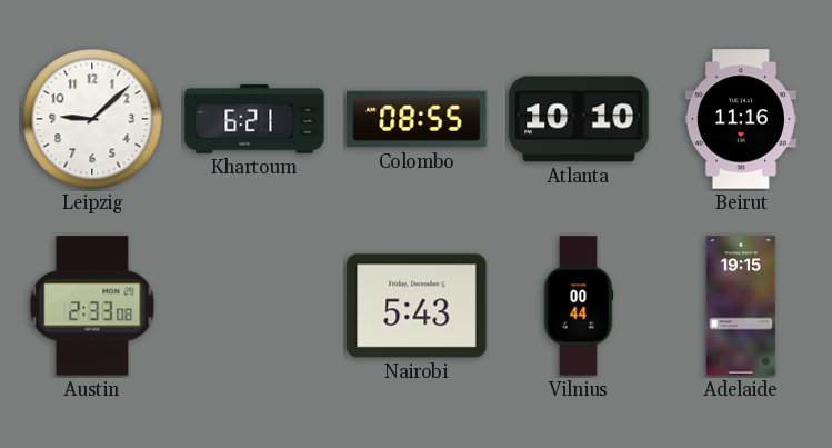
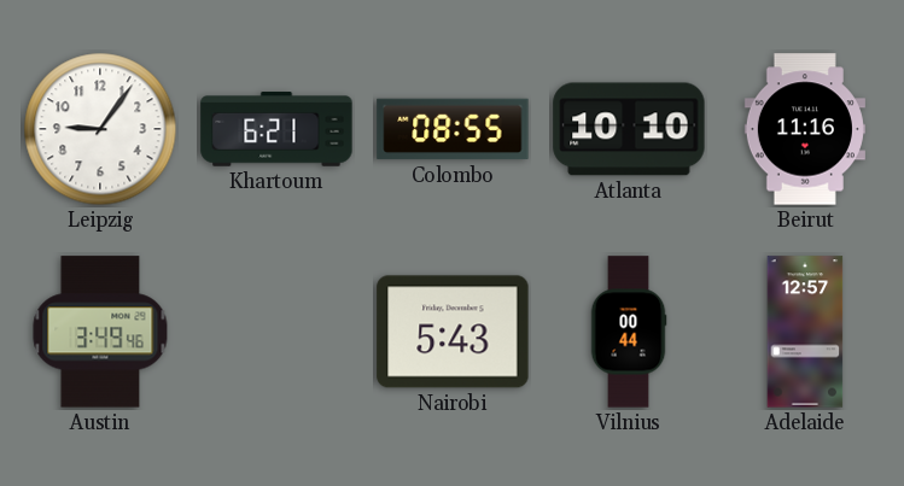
Leipzig: 9:08 -> 9:06 (100, 129)
Austin: 2:33 -> 3:49 (100, 332)
Adelaide: 19:15 -> 12:57 (805, 332)
